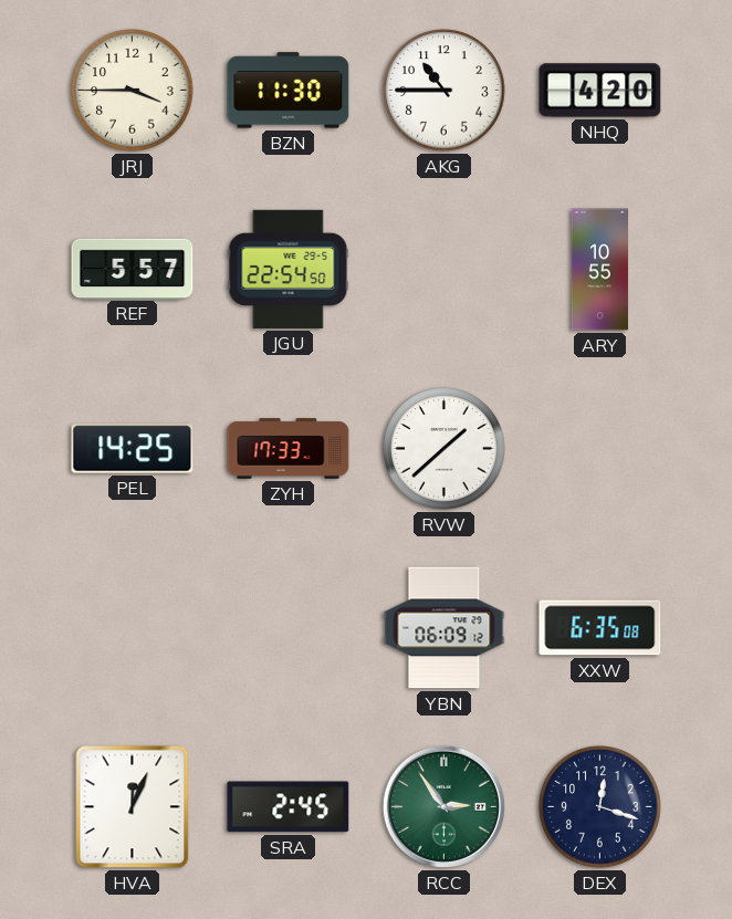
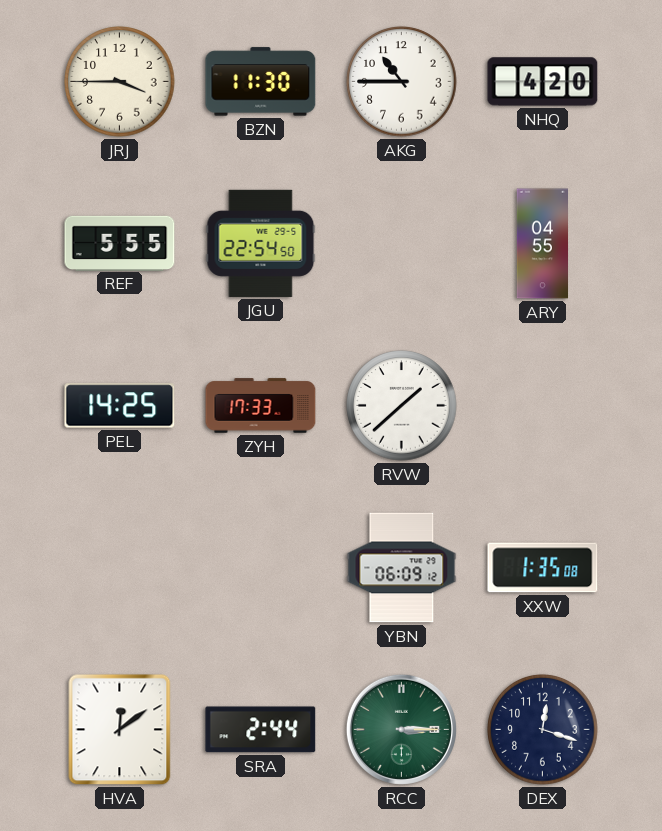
REF: 5:57 -> 5:55 (120, 243)
ARY: 10:55 -> 04:55 (542, 244)
XXW: 6:35 -> 1:35 (543, 568)
HVA: 12:04 -> 12:09 (120, 730)
SRA: 2:45 -> 2:44 (261, 730)
RCC: 2:54 -> 3:15 (401, 729)
